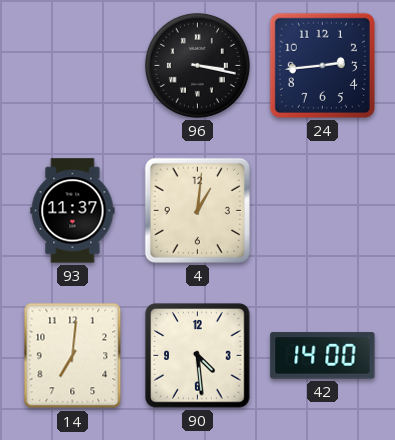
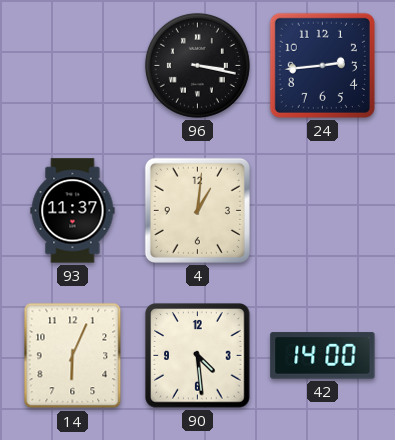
14: 7:01 -> 6:04 (73, 356)
